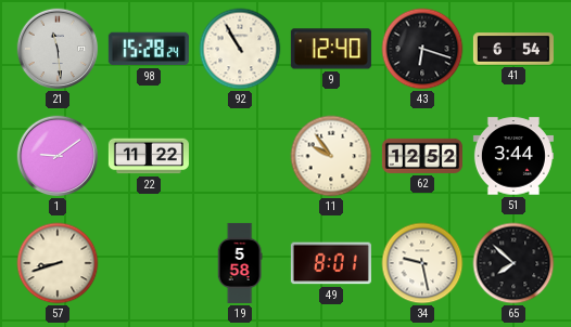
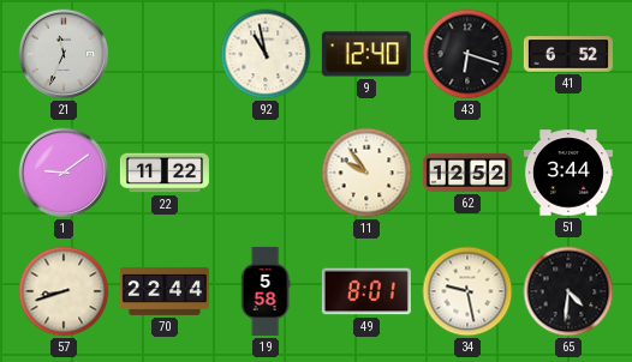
21: 11:29 -> 11:34 (64, 54)
98: 15:28 -> none (149, 49)
92: 10:55 -> 10:58 (266, 54)
41: 6:54 -> 6:52 (568, 54)
70: none -> 22:44 (165, 291)
65: 7:52 -> 4:31 (568, 291)
